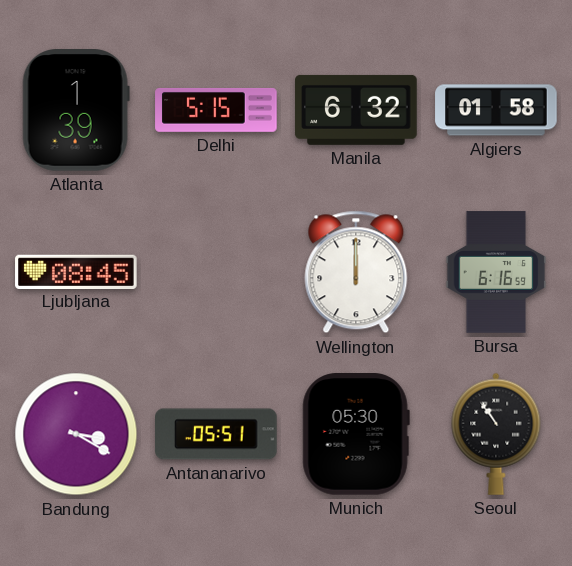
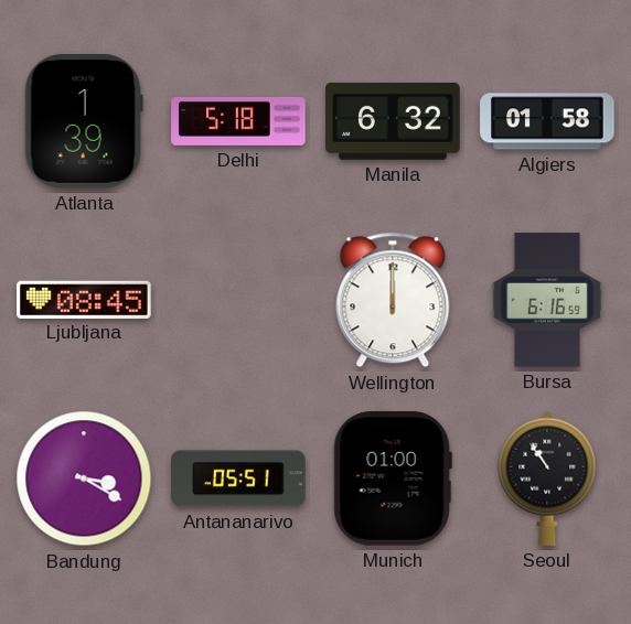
Delhi: 5:15 -> 5:18 (238, 121)
Munich: 05:30 -> 01:00 (393, 480)
